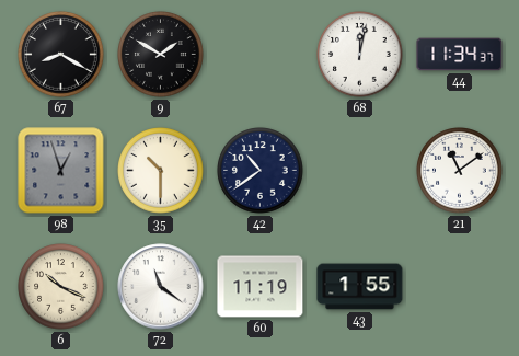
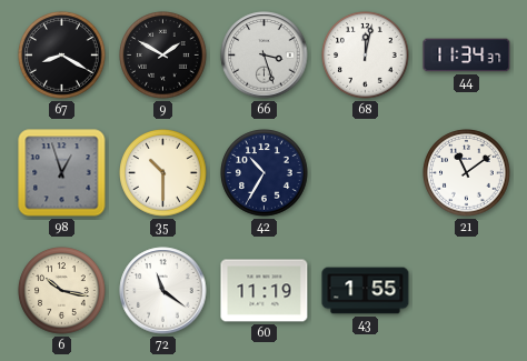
66: none -> 3:27 (265, 56)
42: 10:39 -> 10:35 (265, 173)
6: 10:19 -> 10:17 (62, 291)
